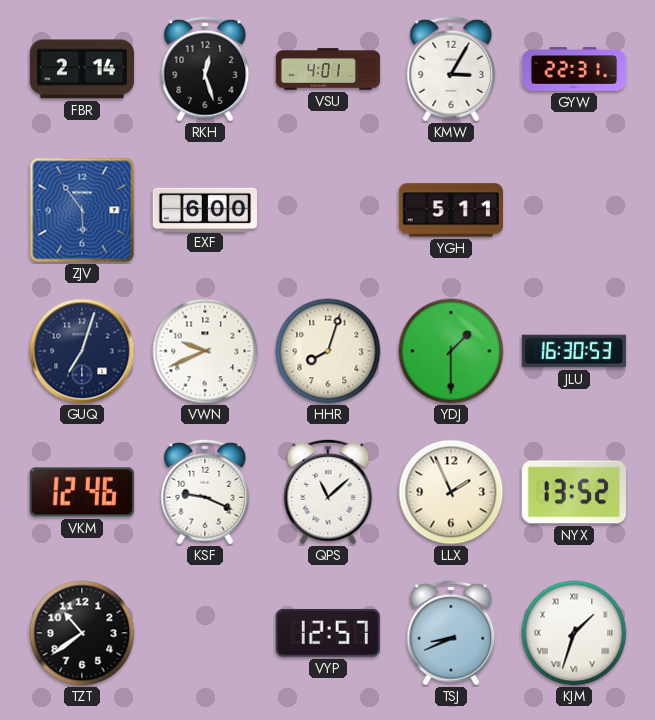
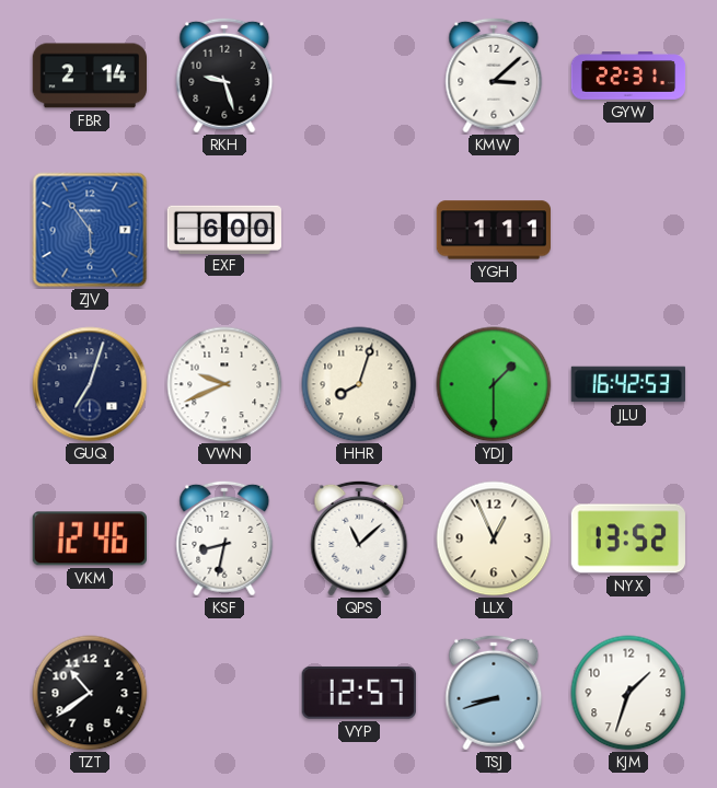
RKH: 12:27 -> 9:27 (224, 76)
VSU: 4:01 -> none (328, 69)
KMW: 3:05 -> 3:08 (494, 76)
YGH: 5:11 -> 1:11 (493, 230)
JLU: 16:30 -> 16:42 (627, 384)
KSF: 9:19 -> 8:32 (224, 538)
LLX: 1:56 -> 12:56 (494, 538)
TSJ: 8:41 -> 8:42 (494, 693)
KJM numerals: Roman -> Arabic (628, 693)
